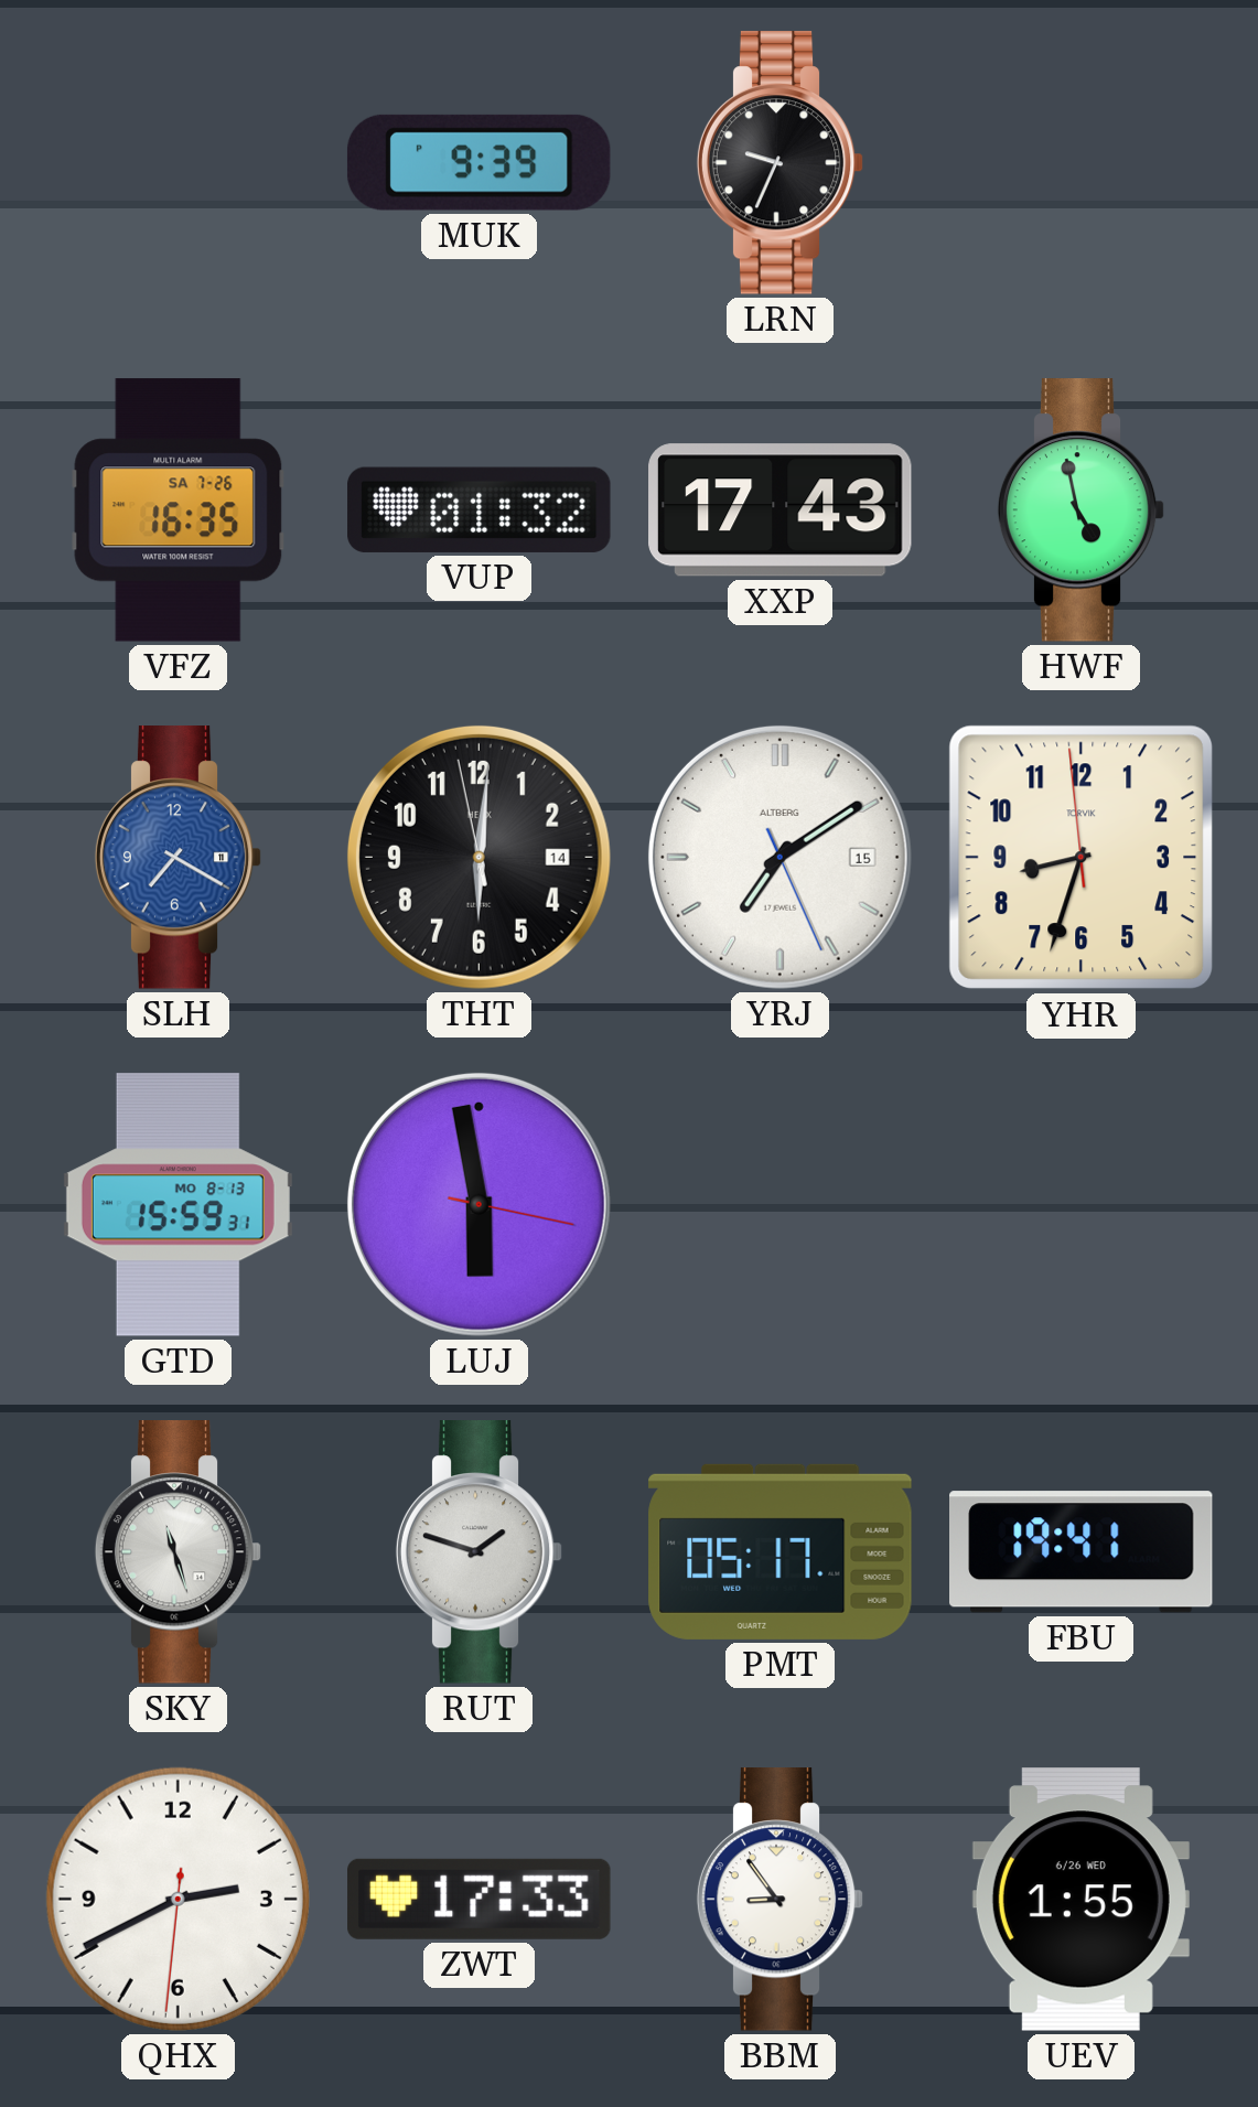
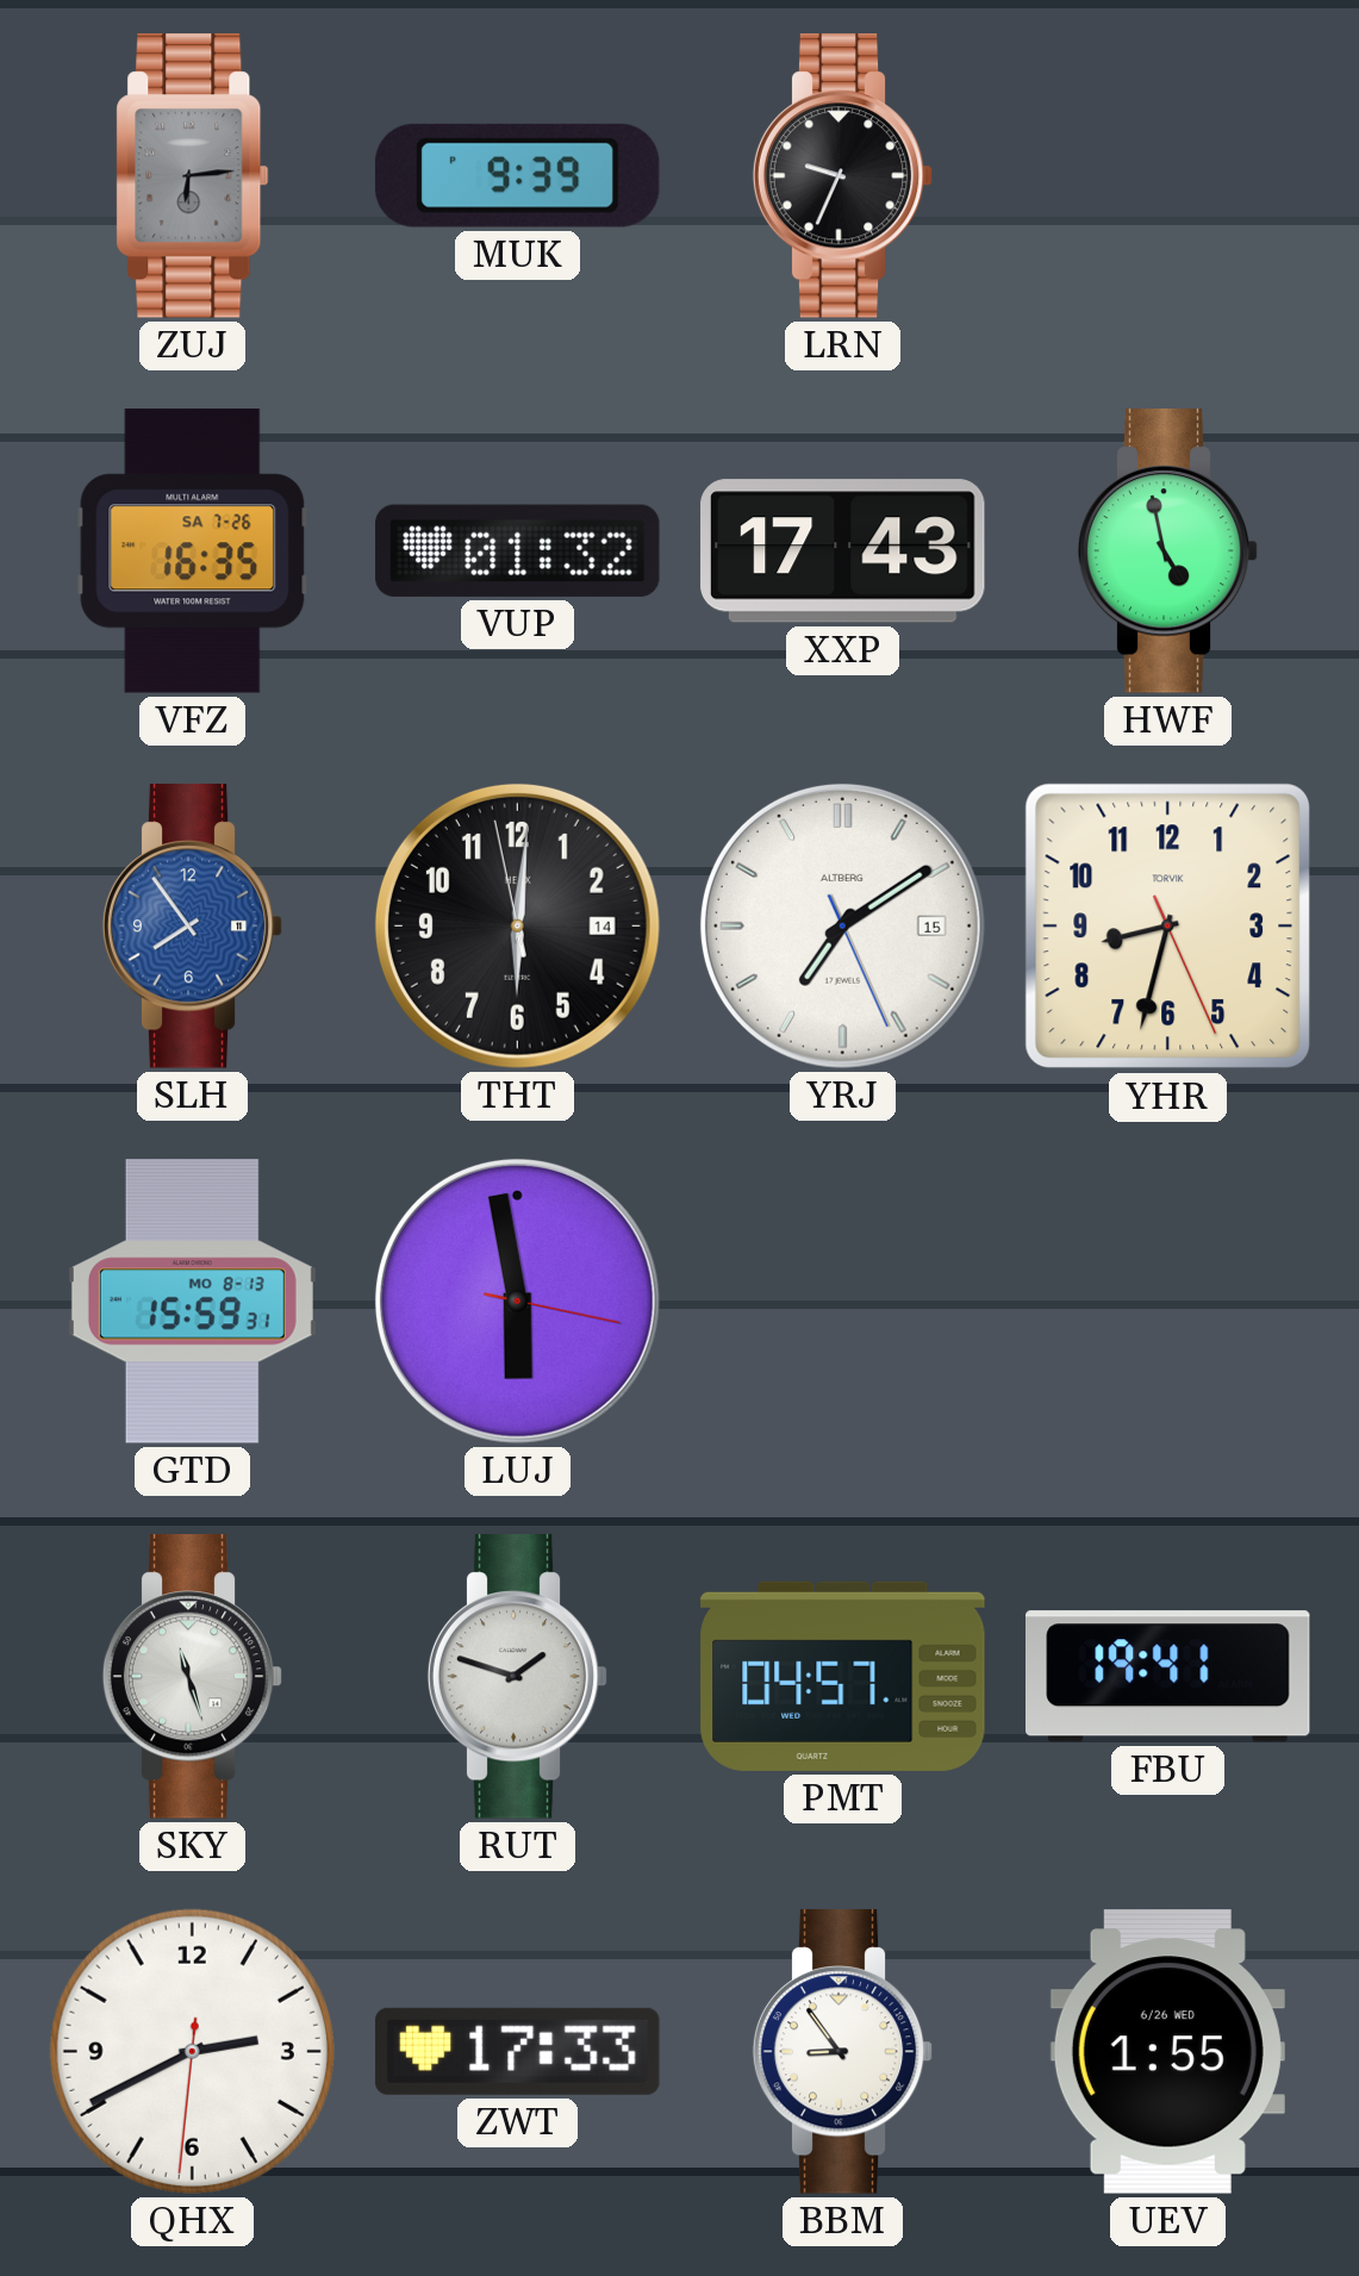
ZUJ: none -> 6:14 (193, 176)
SLH: 7:20 -> 7:54 (193, 927)
YHR: 8:32:59 -> 8:32:26 (1168, 927)
PMT: 05:17 -> 04:57 (843, 1676)
